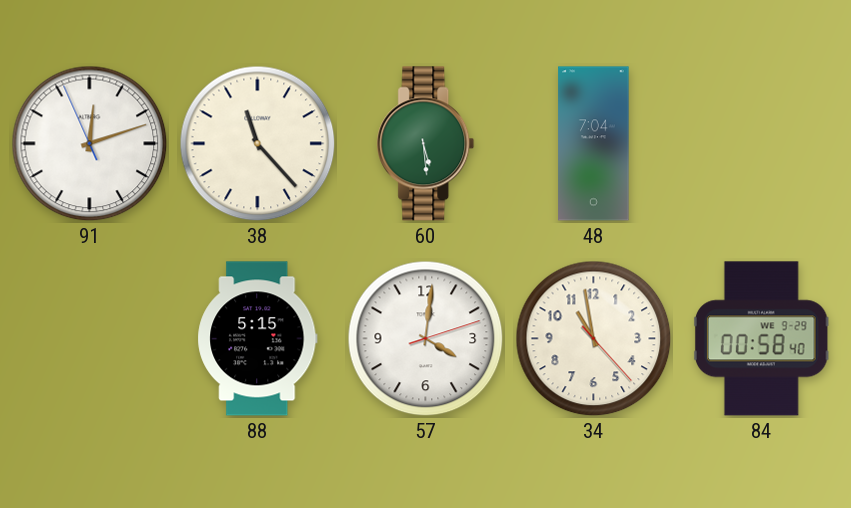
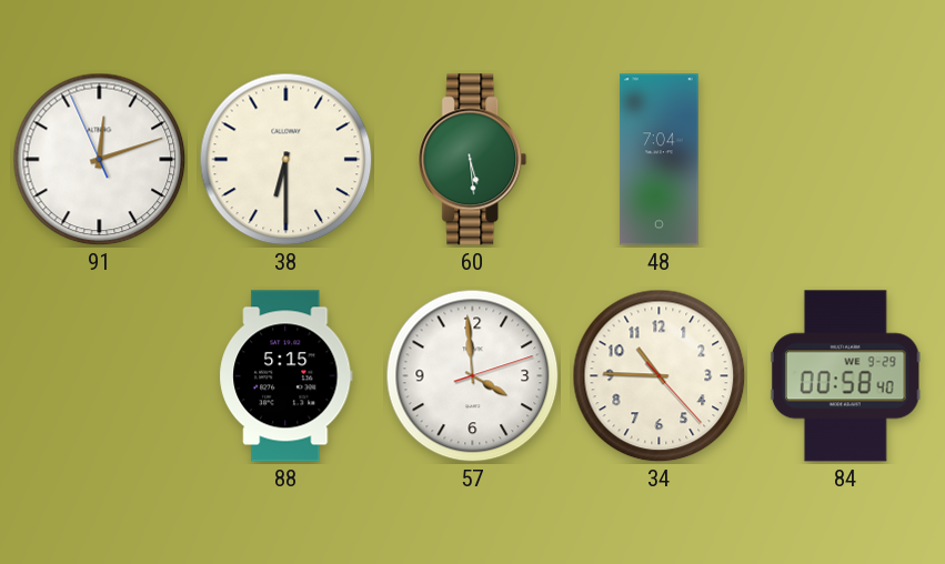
38: 11:23 -> 6:30 (286, 160)
57: 4:01 -> 3:59 (473, 376)
34: 10:58 -> 10:45 (660, 376)
